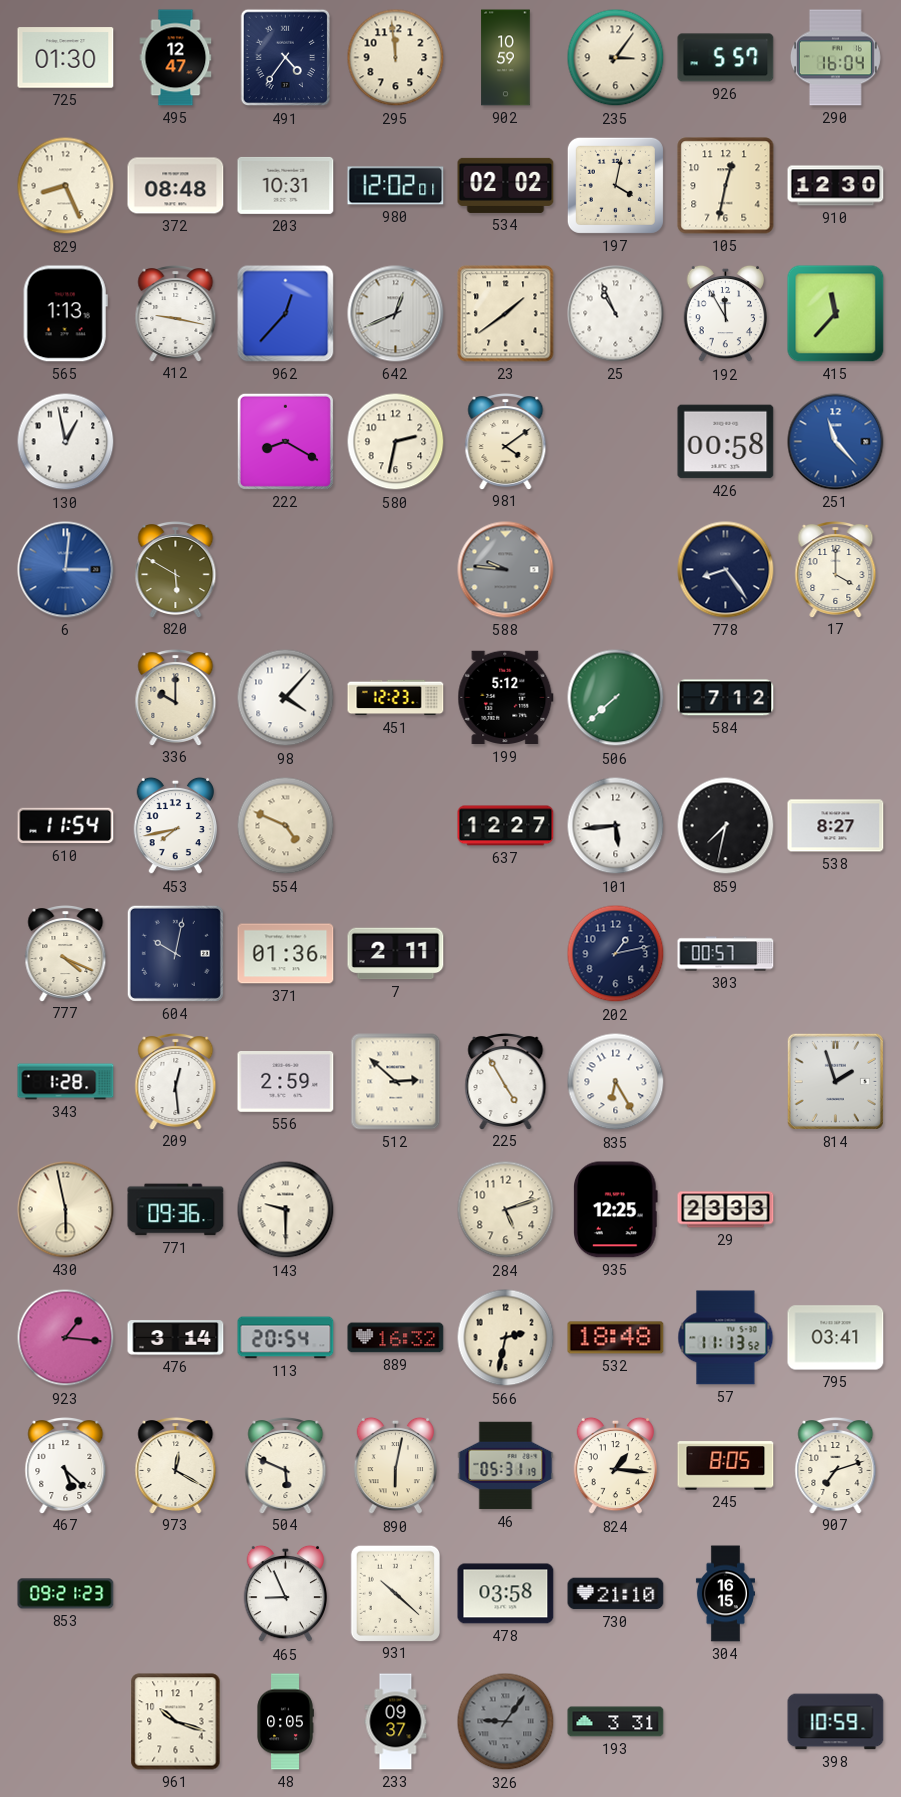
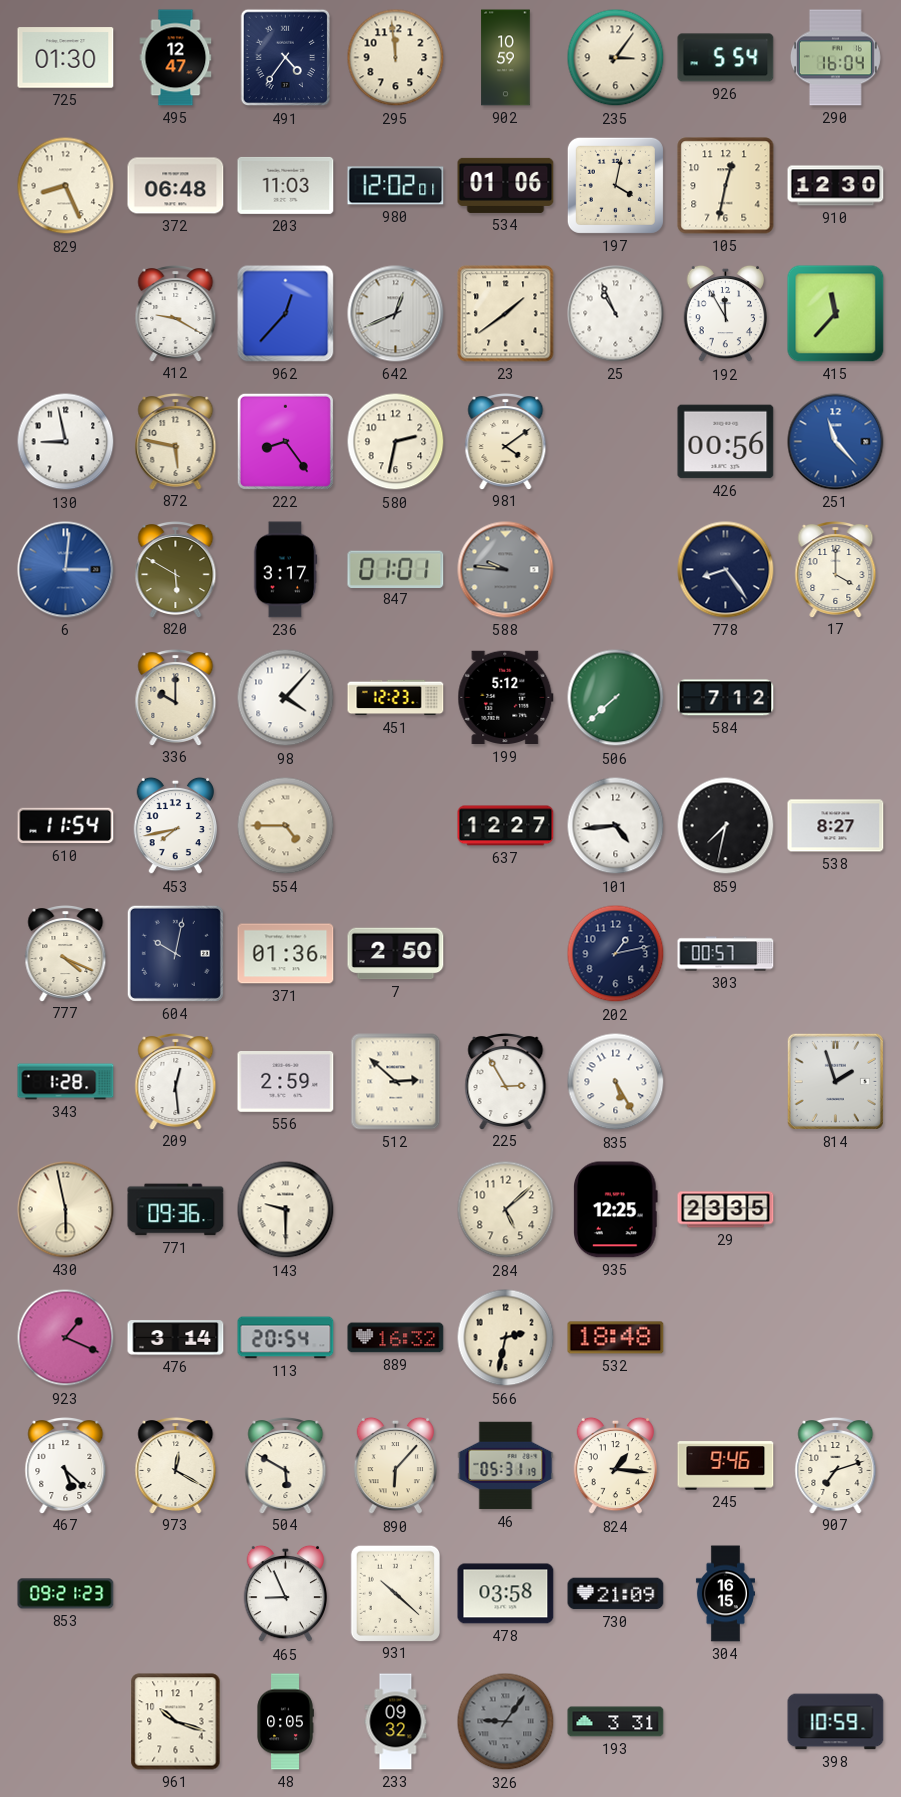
926: 5:57 -> 5:54 (726, 58)
372: 08:48 -> 06:48 (176, 186)
203: 10:31 -> 11:03 (286, 185)
534: 02:02 -> 01:06 (506, 185)
565: 1:13 -> none (65, 314)
412: 9:17 -> 9:20 (176, 314)
130: 12:58 -> 8:58 (66, 442)
872: none -> 5:47 (176, 442)
222: 8:20 -> 8:24 (285, 441)
426: 00:58 -> 00:56 (726, 442)
236: none -> 3:17 (285, 570)
847: none -> 01:01 (396, 569)
554: 4:49 -> 4:45 (286, 826)
101: 5:44 -> 4:44 (616, 826)
7: 2:11 -> 2:50 (396, 954)
225: 4:55 -> 2:55 (506, 1082)
835: 6:25 -> 5:25 (616, 1082)
284: 5:12 -> 5:08 (506, 1210)
29: 23:33 -> 23:35 (726, 1210)
923: 1:16 -> 1:19 (66, 1338)
57: 11:13 -> none (726, 1338)
795: 03:41 -> none (836, 1338)
504: 5:49 -> 5:50 (286, 1466)
890: 6:02 -> 6:07 (395, 1466)
245: 8:05 -> 9:46 (726, 1466)
730: 21:10 -> 21:09 (616, 1594)
233: 09:37 -> 09:32 (396, 1722)
